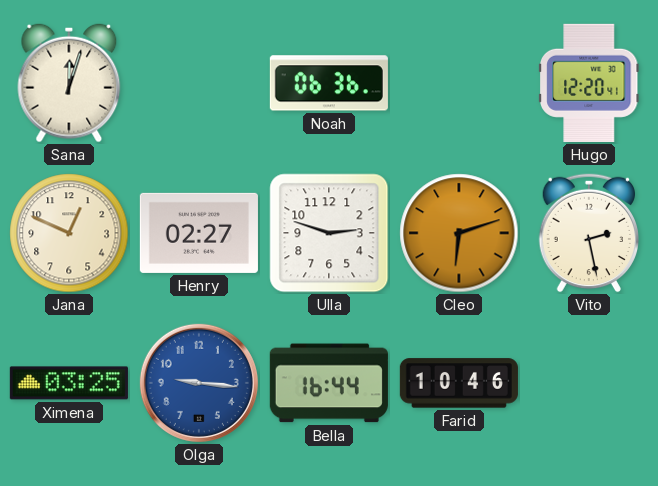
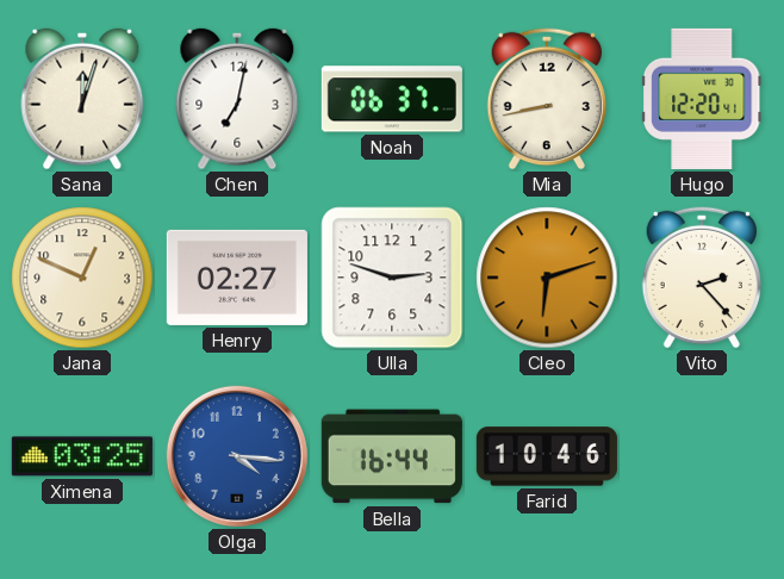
Chen: none -> 7:02 (237, 99)
Noah: 06:36 -> 06:37 (392, 99)
Mia: none -> 8:43 (546, 99)
Vito: 2:28 -> 2:23 (701, 278)
Olga: 9:16 -> 4:16 (237, 456)
